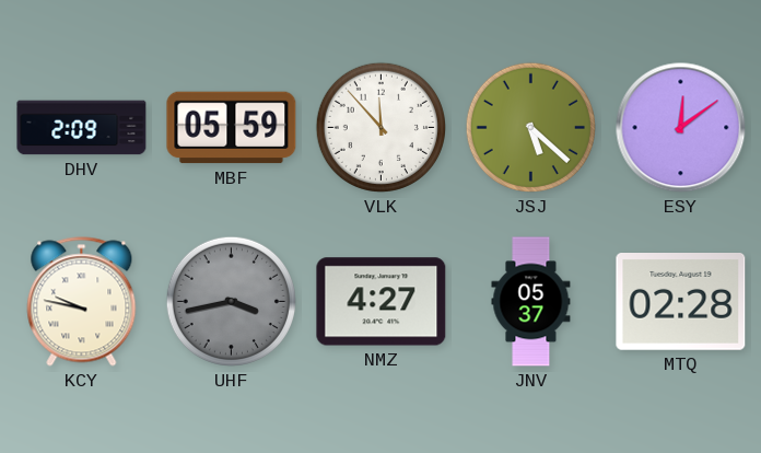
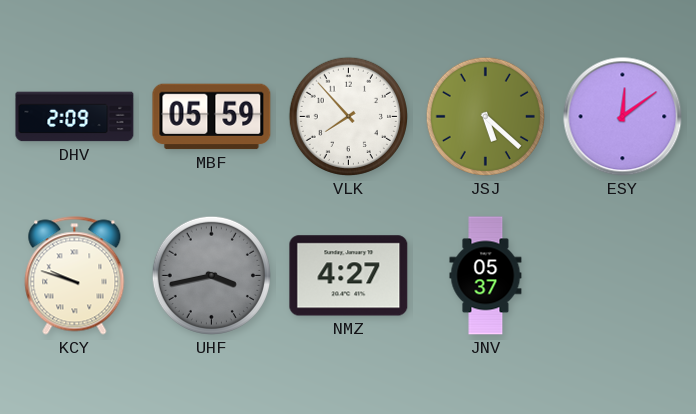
VLK: 11:53 -> 7:53 (348, 116)
KCY: 9:47 -> 9:48 (75, 276)
MTQ: 02:28 -> none (681, 302)
